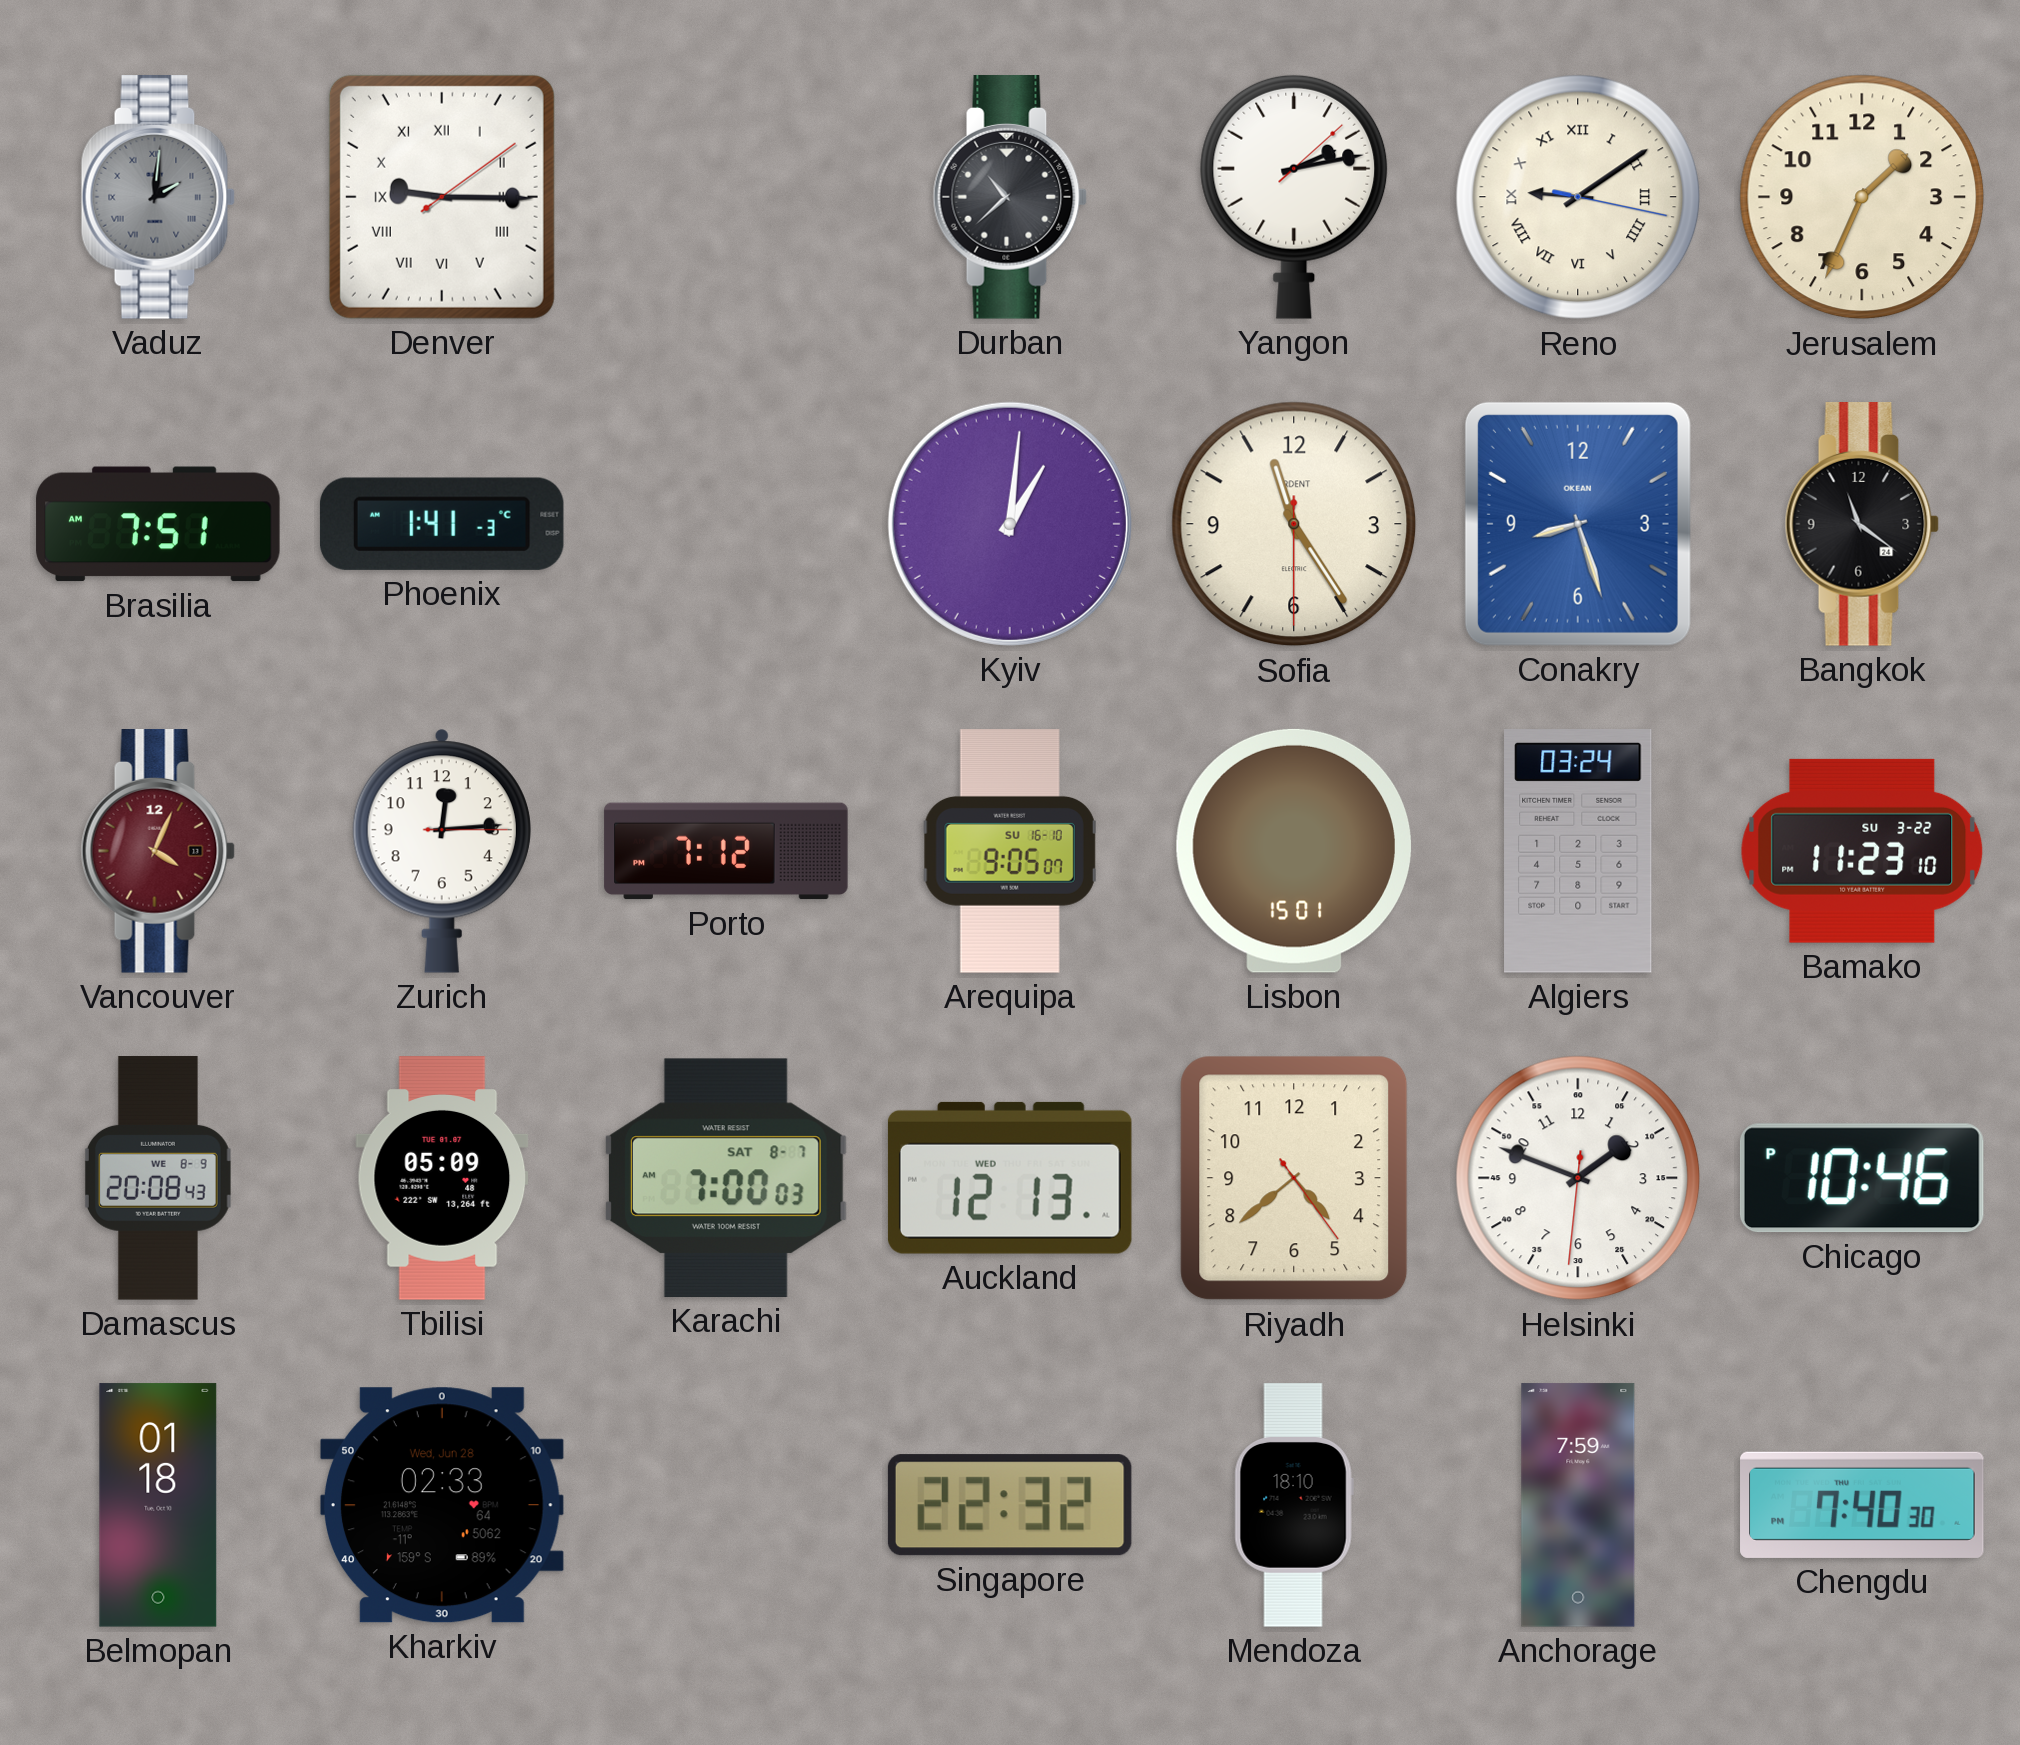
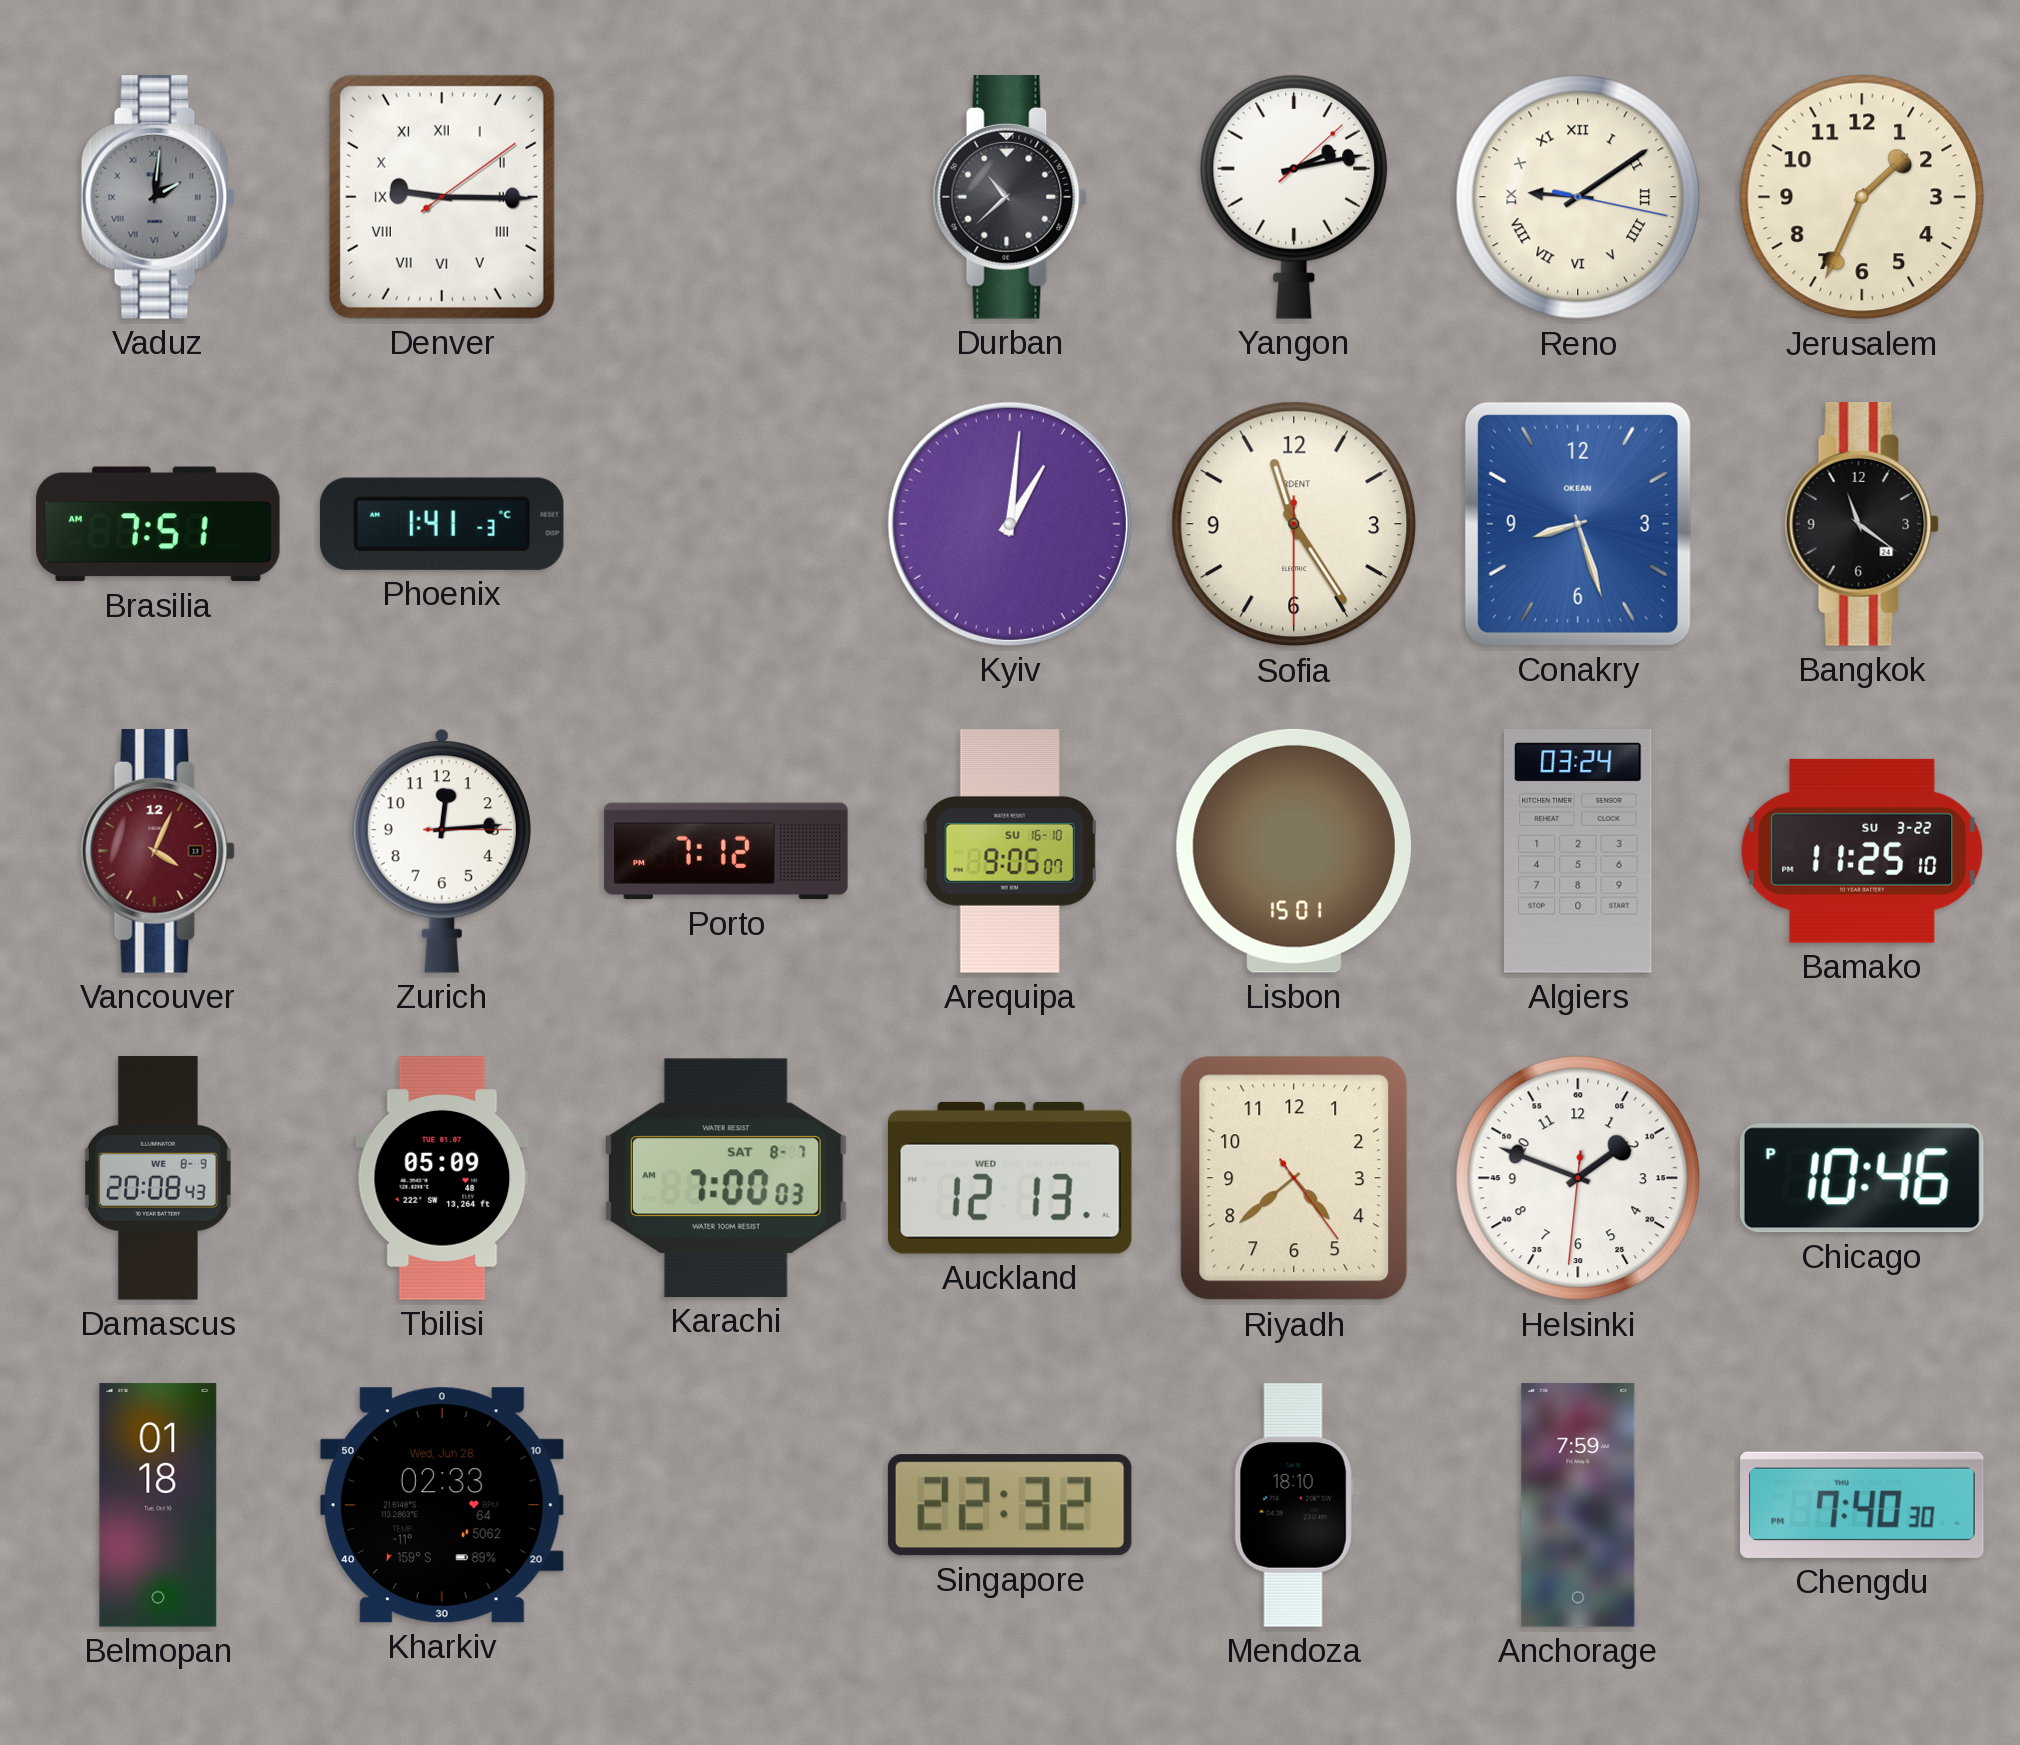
Bamako: 11:23 -> 11:25 (1862, 851)
